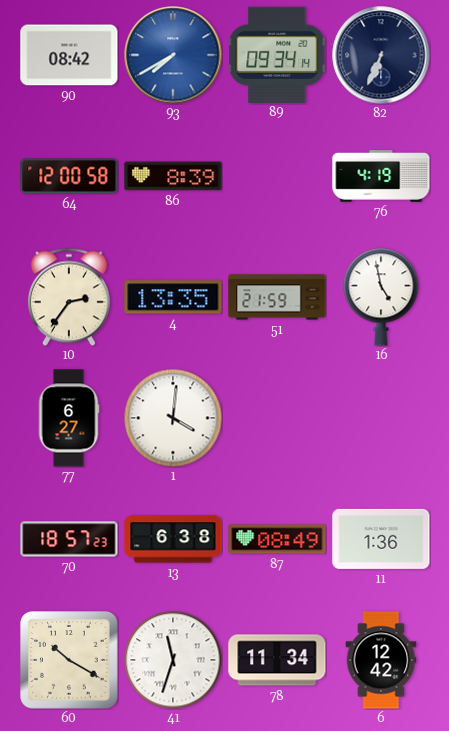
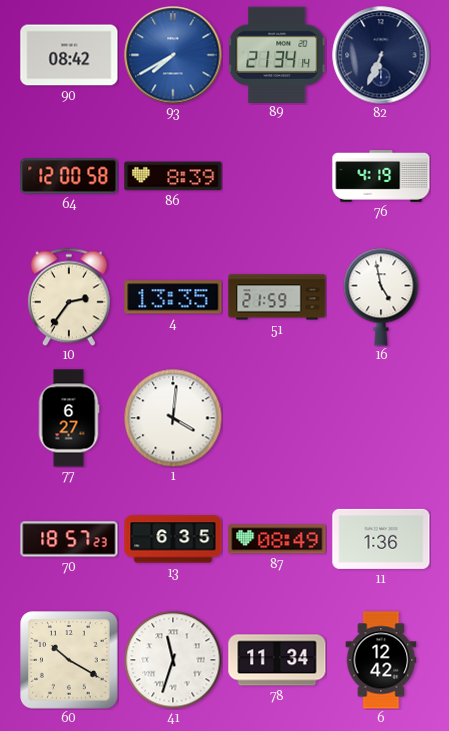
89: 09:34 -> 21:34 (277, 54)
13: 6:38 -> 6:35 (173, 539)
